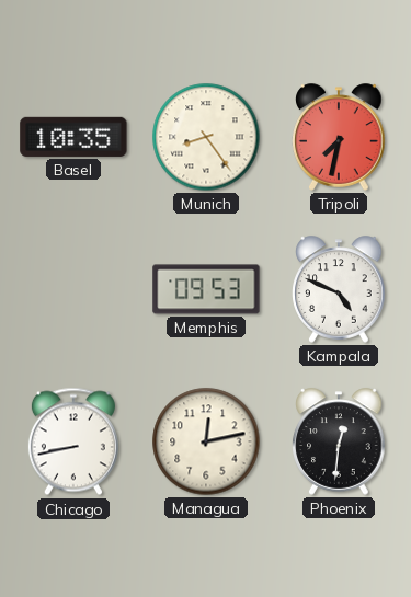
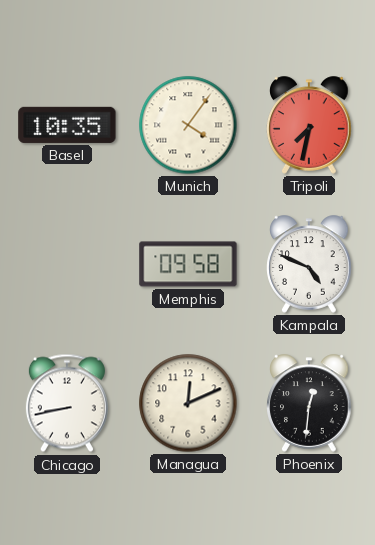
Munich: 8:24 -> 4:06 (188, 125)
Memphis: 09:53 -> 09:58 (188, 264)
Managua: 12:13 -> 12:11 (188, 403)
